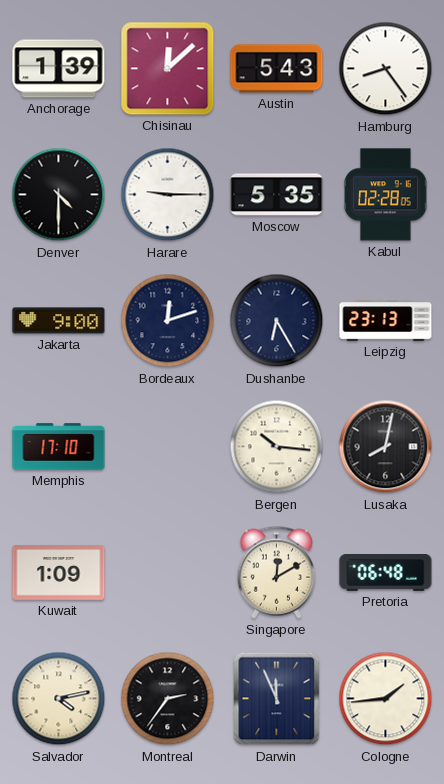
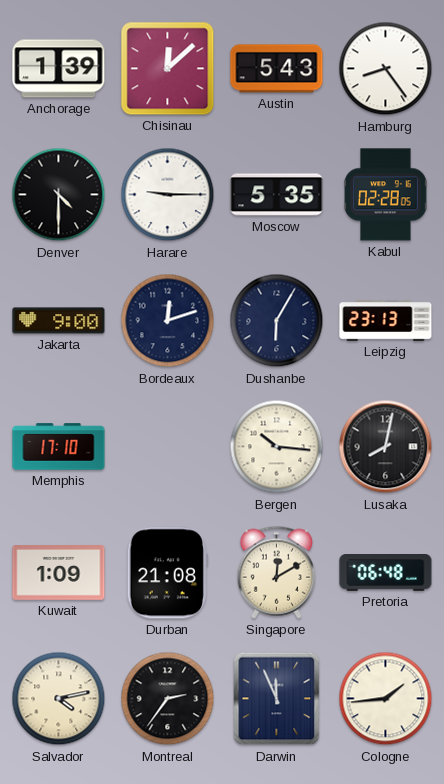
Dushanbe: 6:25 -> 6:05 (277, 321)
Durban: none -> 21:08 (167, 573)
